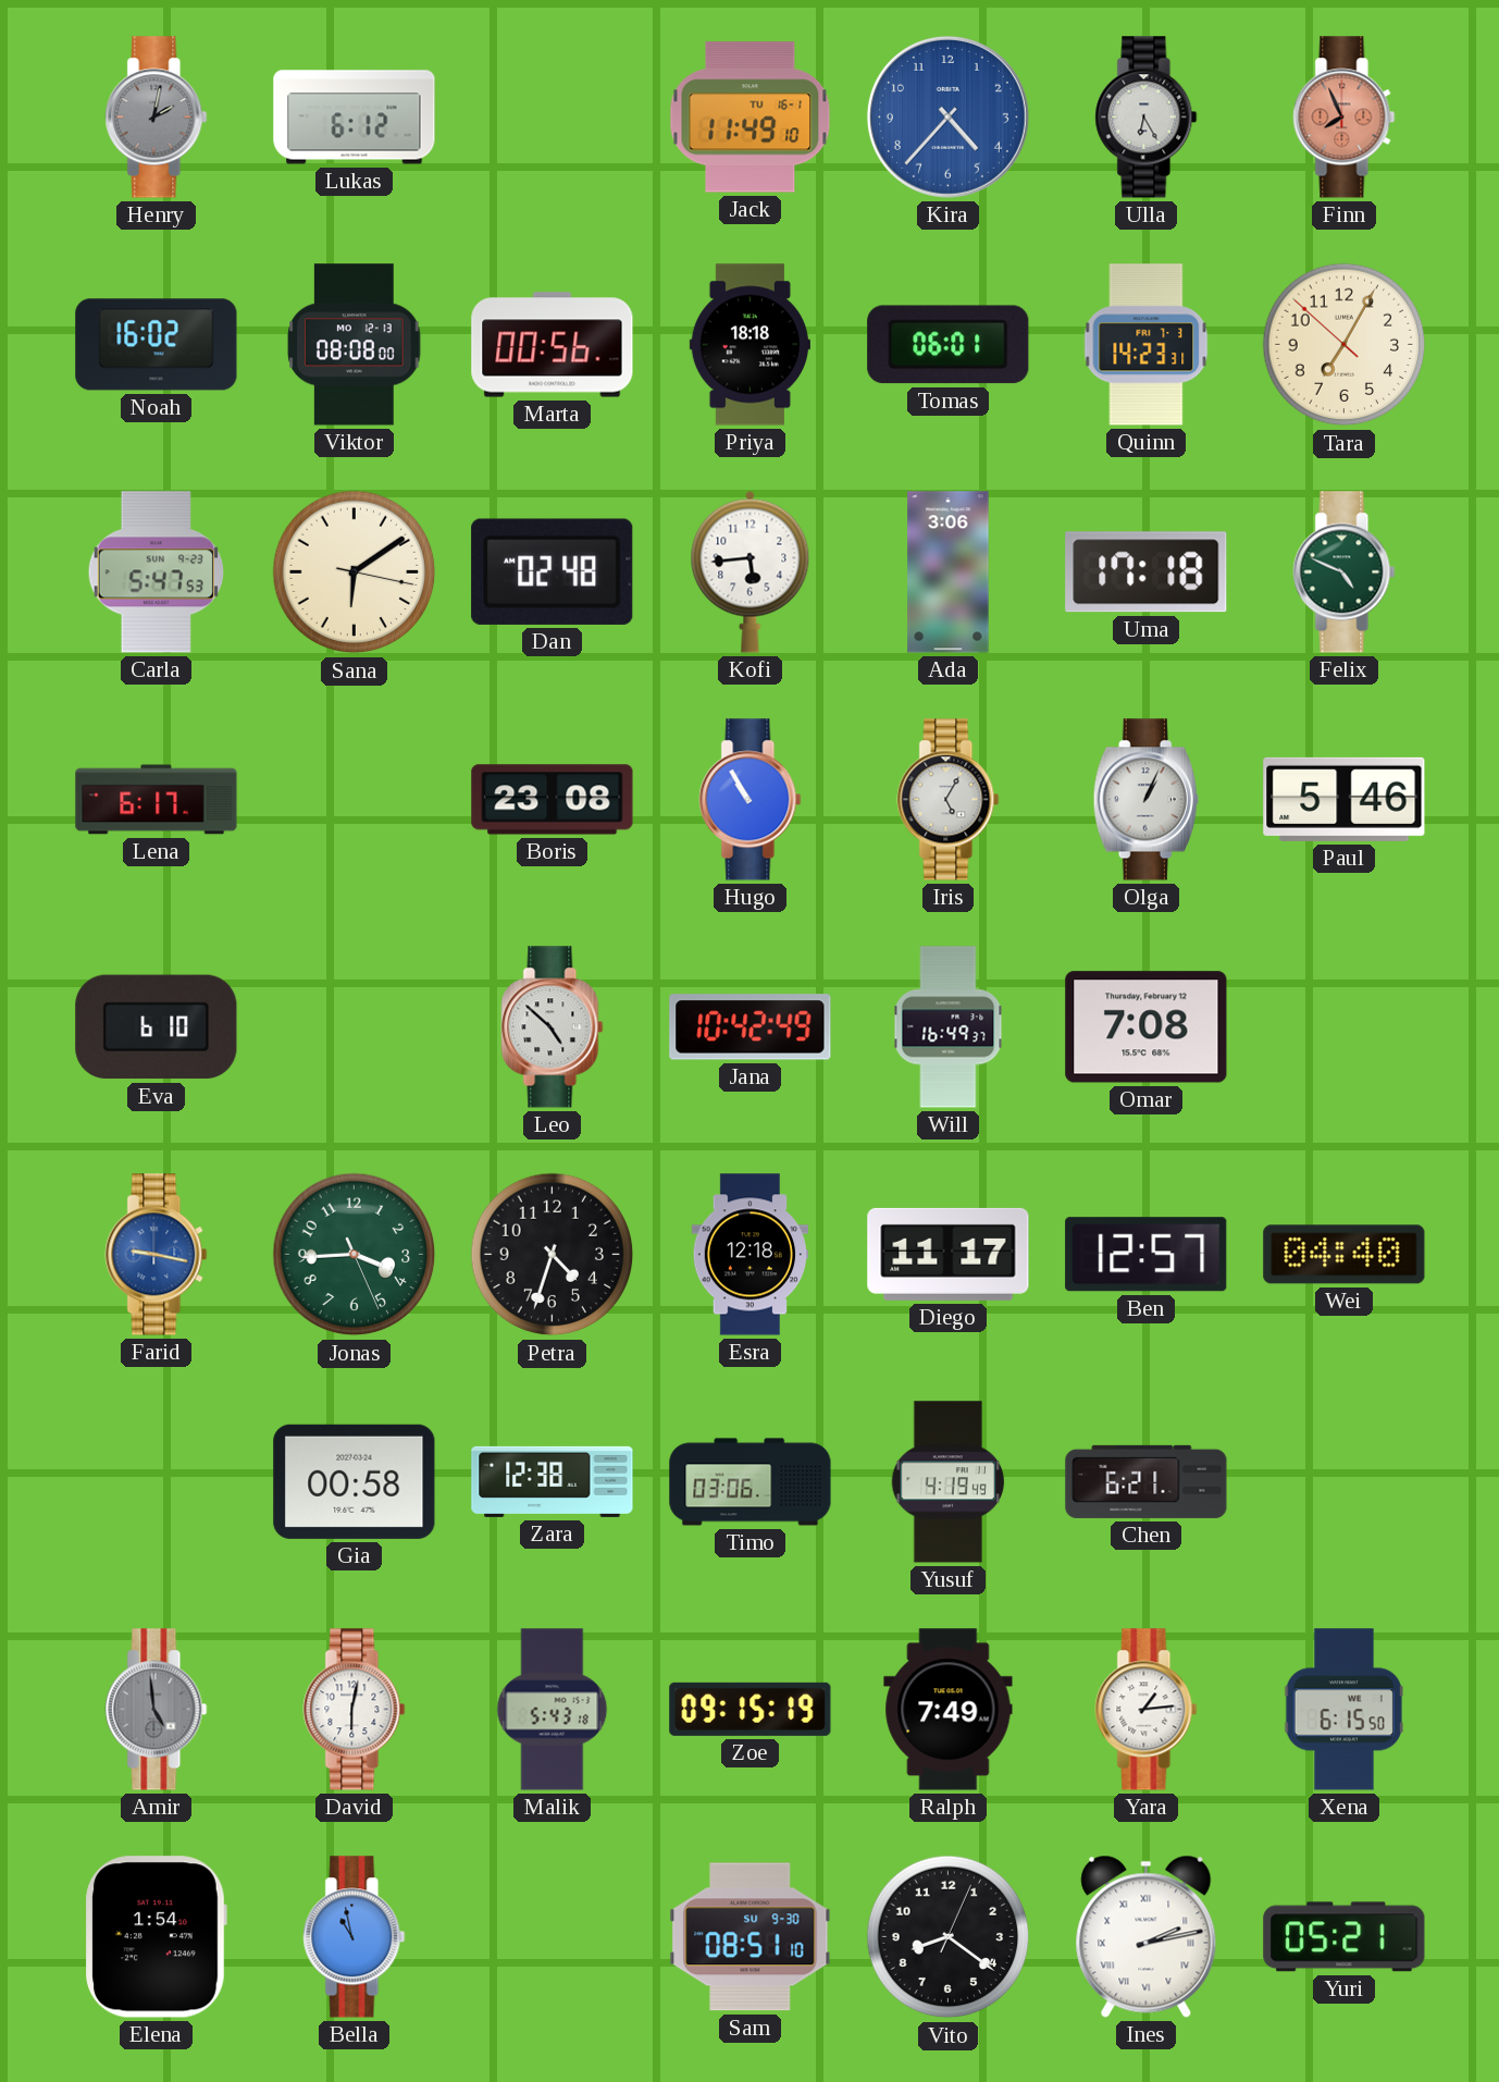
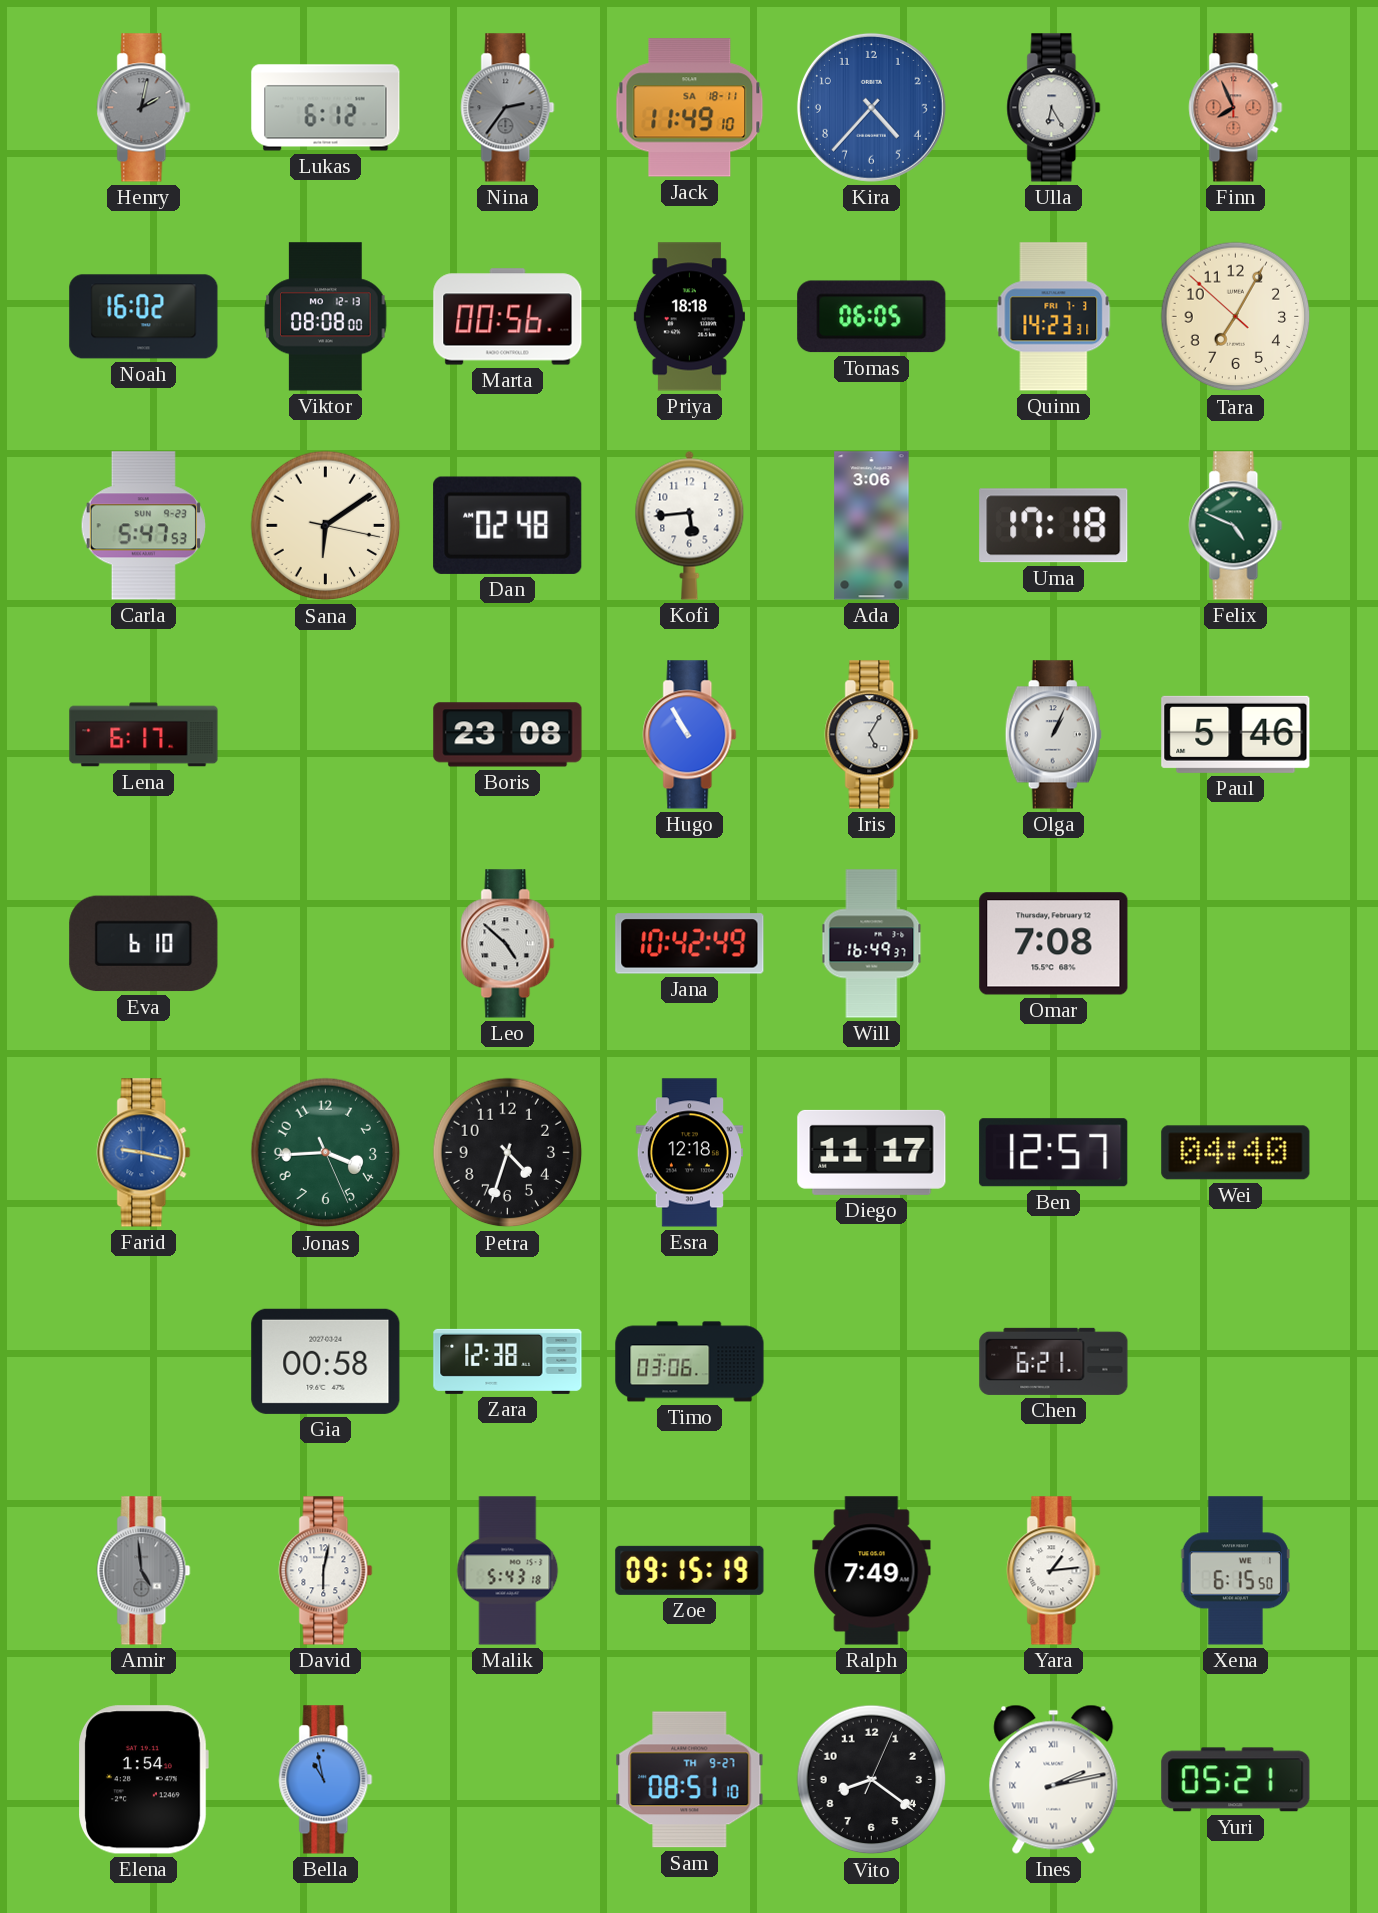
Nina: none -> 2:36 (508, 108)
Jack date: TU 16-1 -> SA 18-11 (690, 108)
Tomas: 06:01 -> 06:05 (872, 317)
Yusuf: 4:19 -> none (949, 1482)
Sam date: SU 9-30 -> TH 9-27 (690, 1780)
